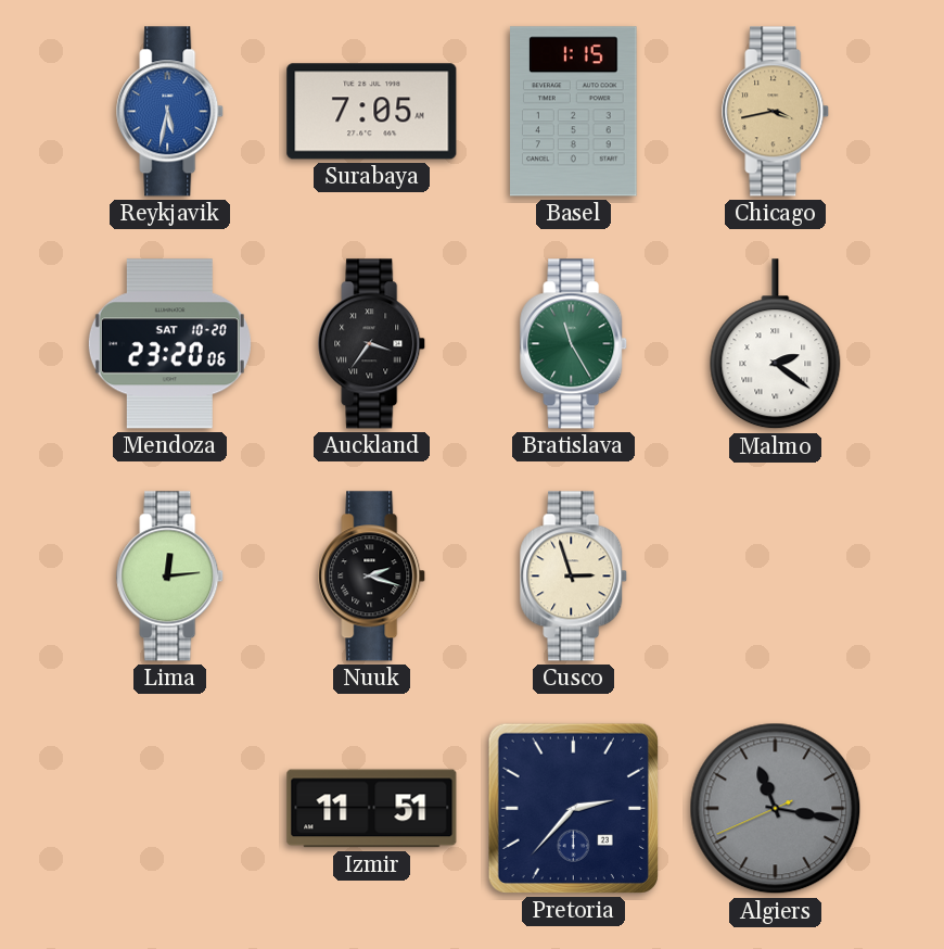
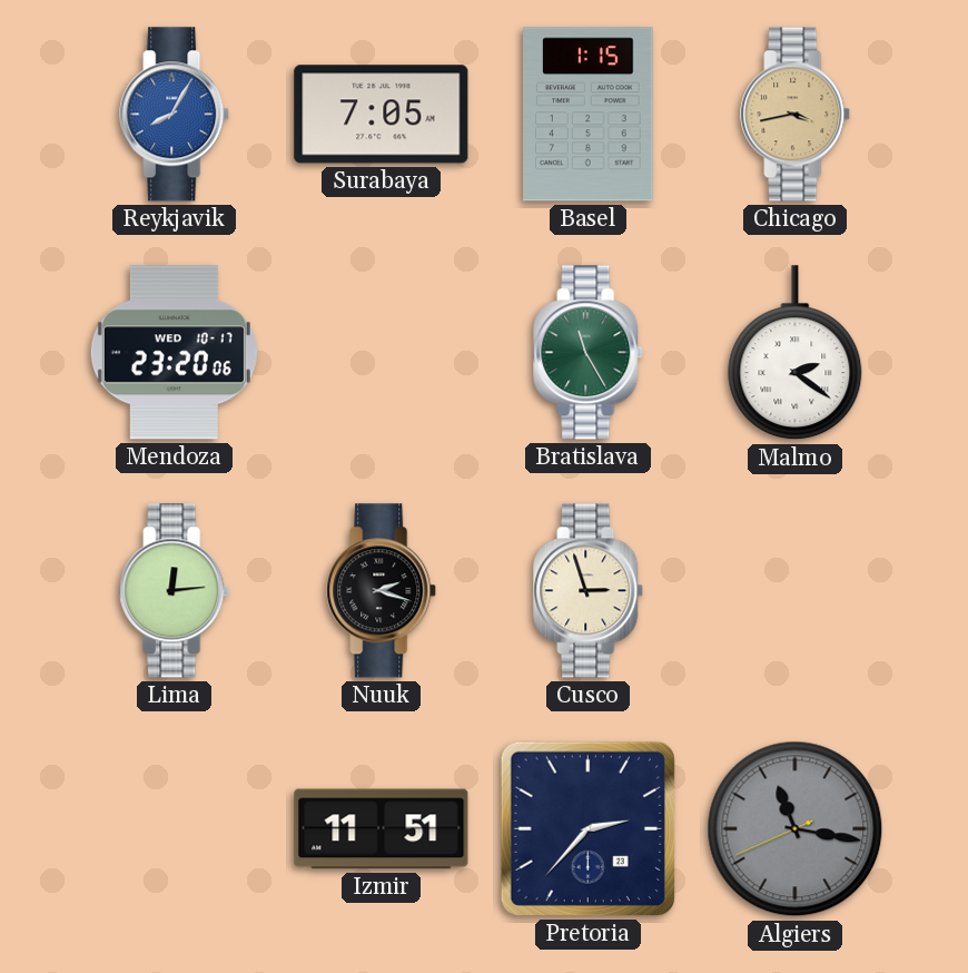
Reykjavik: 5:32 -> 8:05 (175, 115)
Mendoza date: SAT 10-20 -> WED 10-17 (174, 353)
Auckland: 3:36 -> none (372, 344)
